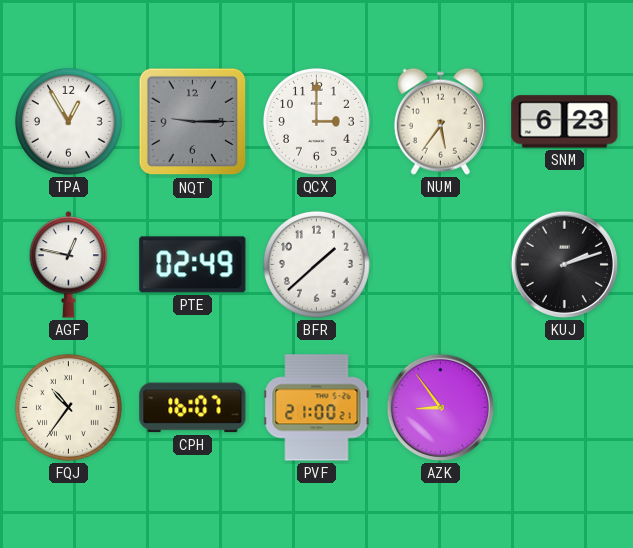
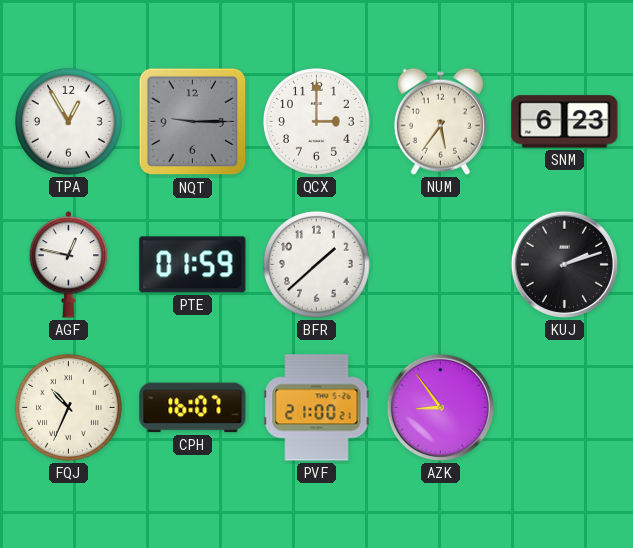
PTE: 02:49 -> 01:59 (193, 265)
FQJ: 10:36 -> 10:34 (68, 407)
